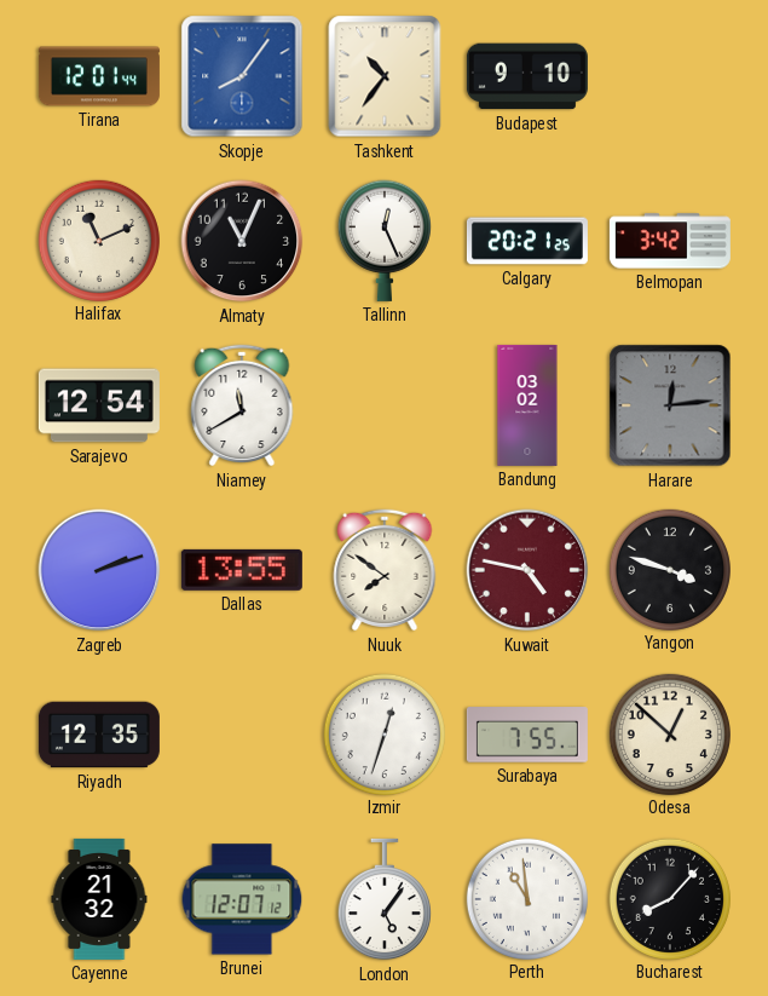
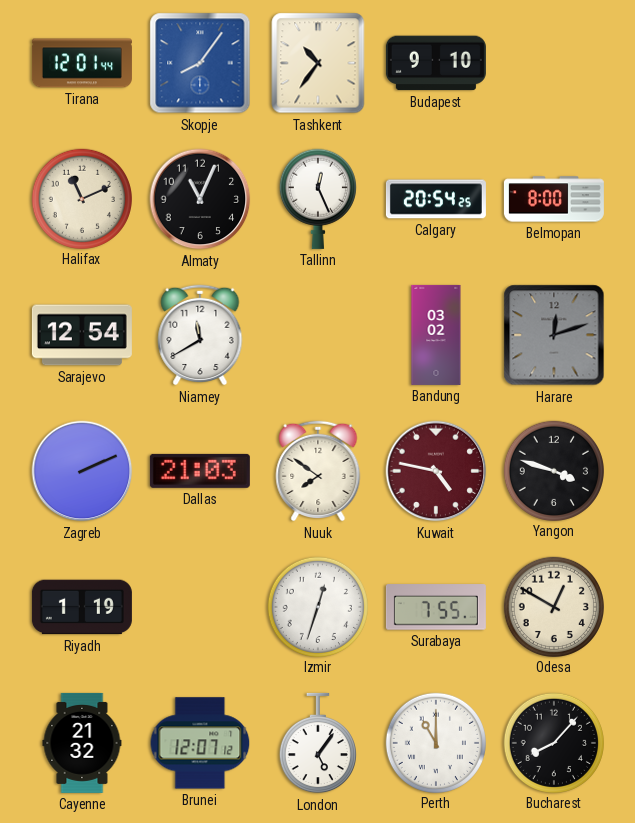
Calgary: 20:21 -> 20:54 (436, 199)
Belmopan: 3:42 -> 8:00 (554, 199)
Harare: 12:14 -> 12:12 (554, 335)
Zagreb: 2:12 -> 2:11 (82, 471)
Dallas: 13:55 -> 21:03 (200, 471)
Riyadh: 12:35 -> 1:19 (82, 607)
Odesa: 12:52 -> 12:50 (553, 606)
Perth: 10:59 -> 11:00 (435, 742)
